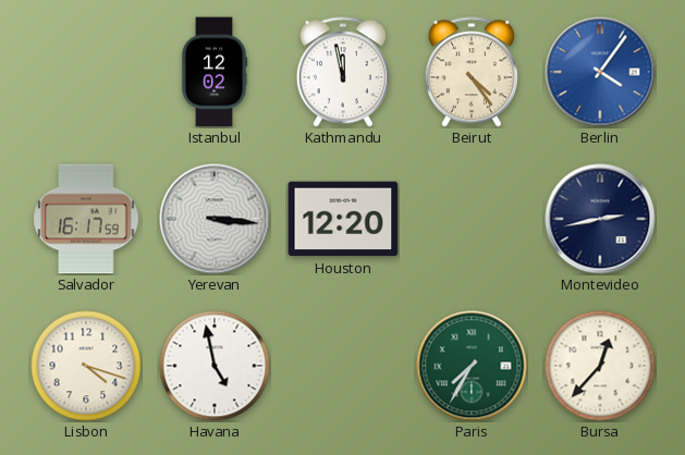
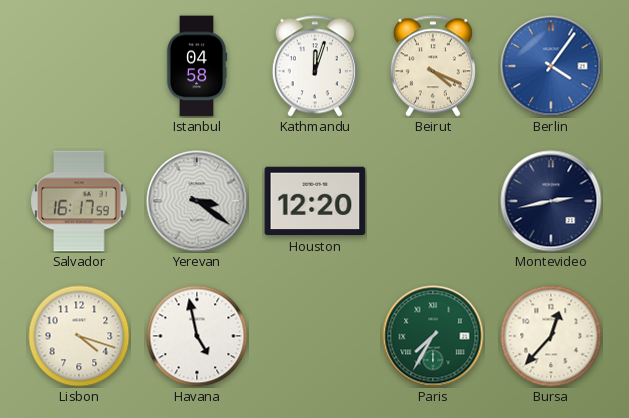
Istanbul: 12:02 -> 04:58 (197, 66)
Kathmandu: 11:58 -> 12:03 (315, 66)
Beirut: 4:24 -> 4:19 (433, 66)
Yerevan: 3:16 -> 3:21 (197, 201)
